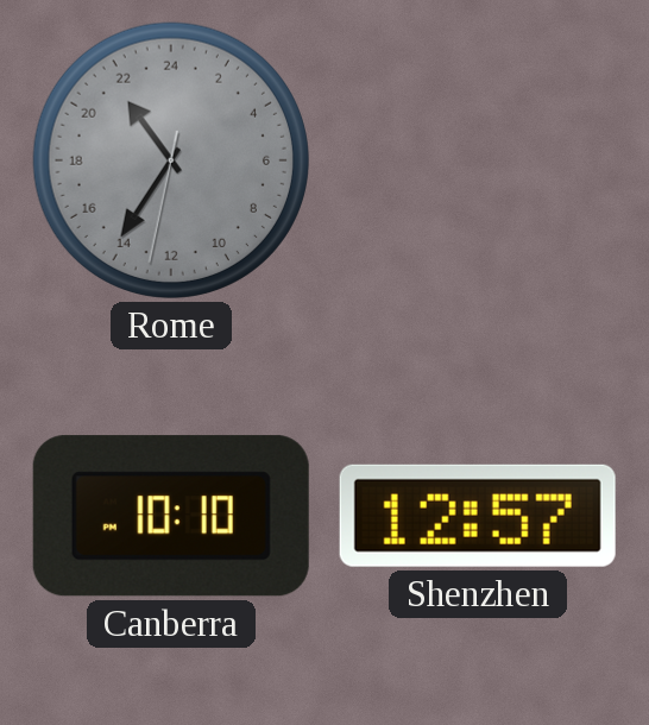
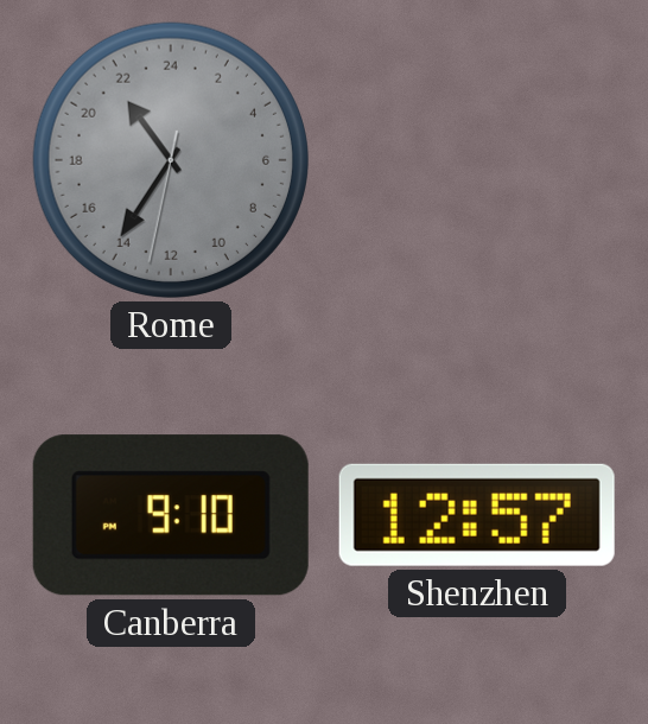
Canberra: 10:10 -> 9:10 (171, 515)
